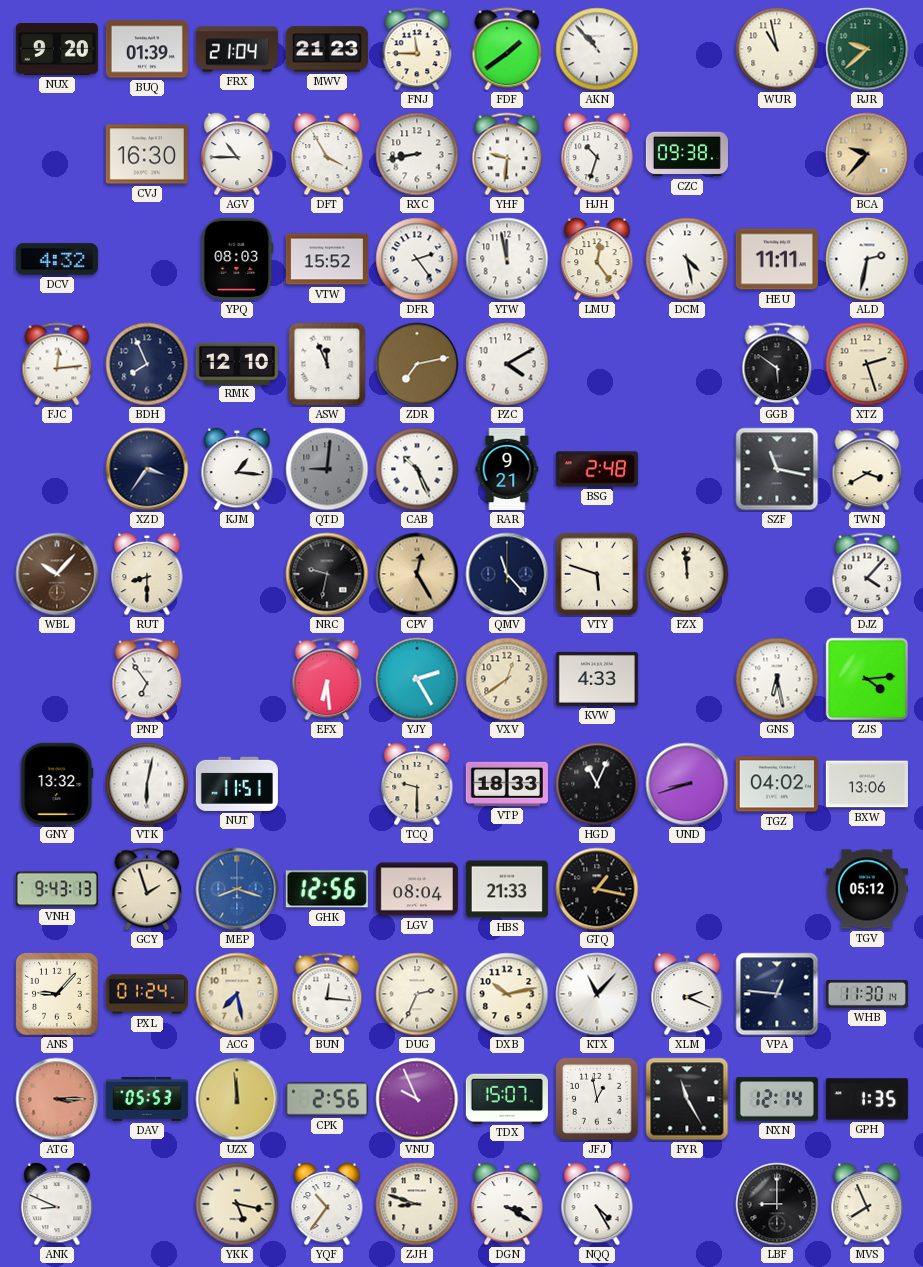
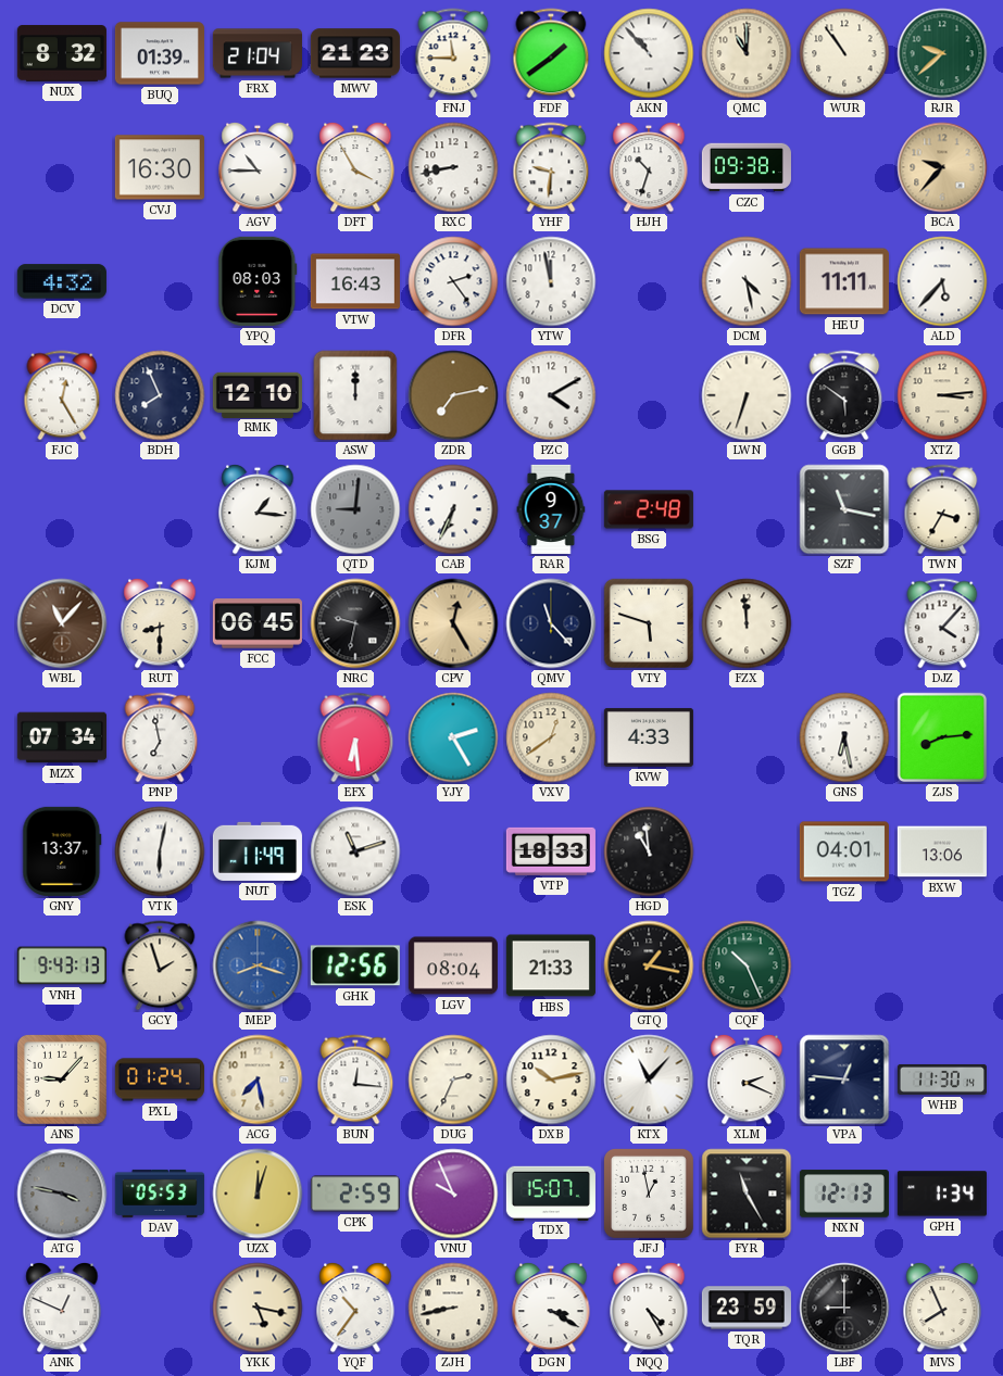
NUX: 9:20 -> 8:32 (62, 53)
QMC: none -> 11:00 (747, 53)
WUR: 10:58 -> 10:54 (844, 53)
VTW: 15:52 -> 16:43 (355, 281)
LMU: 12:24 -> none (597, 259)
ALD: 2:32 -> 5:37 (942, 281)
FJC: 12:14 -> 12:25 (62, 395)
ASW: 11:56 -> 12:00 (355, 395)
LWN: none -> 6:33 (747, 395)
XTZ: 2:27 -> 3:14 (942, 395)
XZD: 3:36 -> none (147, 469)
CAB: 10:26 -> 6:34 (453, 509)
RAR: 9:21 -> 9:37 (551, 509)
TWN: 3:40 -> 3:35 (942, 509)
WBL: 10:07 -> 11:07 (62, 623)
FCC: none -> 06:45 (258, 623)
MZX: none -> 07:34 (62, 737)
PNP: 6:54 -> 6:58 (160, 737)
ZJS: 4:14 -> 8:14 (942, 737)
GNY: 13:32 -> 13:37 (62, 851)
NUT: 11:51 -> 11:49 (258, 851)
ESK: none -> 11:12 (355, 851)
TCQ: 9:30 -> none (417, 784)
HGD: 11:04 -> 10:59 (649, 851)
UND: 8:42 -> none (687, 784)
TGZ: 04:02 -> 04:01 (844, 851)
CQF: none -> 10:26 (747, 965)
TGV: 05:12 -> none (867, 889)
ATG: 3:15 -> 3:47 (62, 1194)
ATG dial: salmon -> grey (62, 1194)
UZX: 11:59 -> 12:03 (258, 1194)
CPK: 2:56 -> 2:59 (355, 1194)
NXN: 12:14 -> 12:13 (844, 1194)
GPH: 1:35 -> 1:34 (942, 1194)
ANK: 8:49 -> 12:49 (62, 1308)
ZJH: 8:48 -> 8:43 (453, 1308)
TQR: none -> 23:59 (747, 1308)
